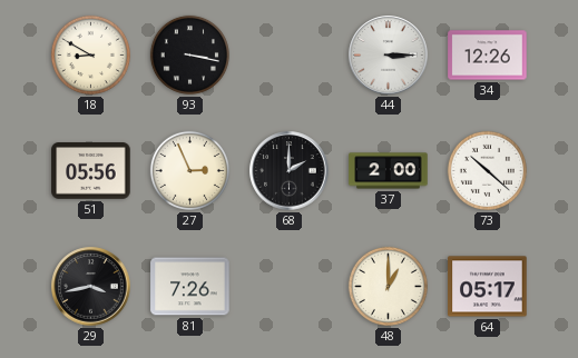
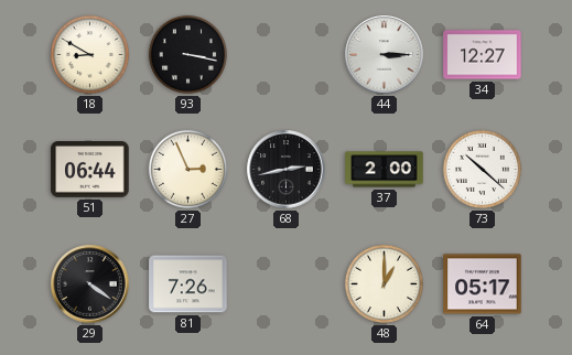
34: 12:26 -> 12:27 (483, 55)
51: 05:56 -> 06:44 (90, 170)
68: 2:00 -> 2:43 (287, 170)
29: 3:43 -> 4:21 (90, 284)
